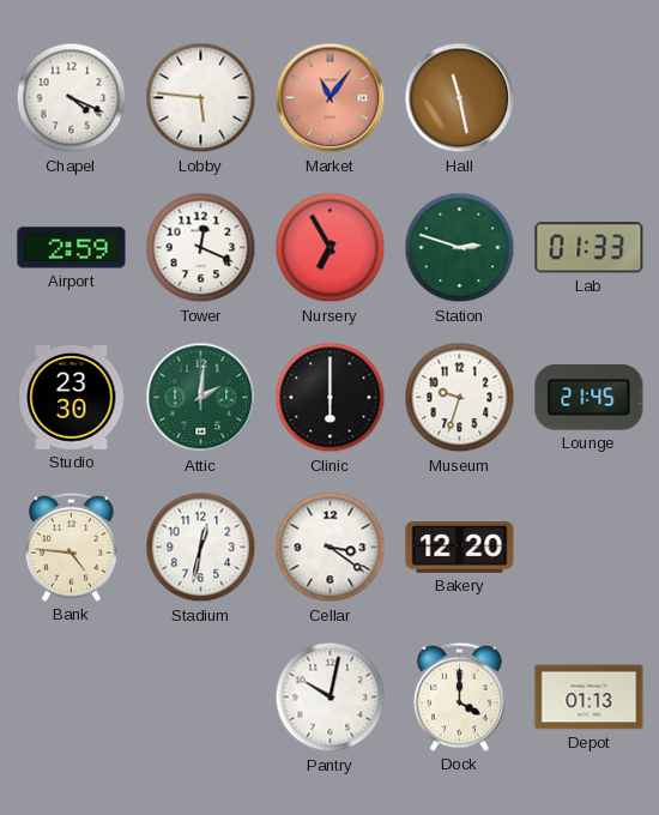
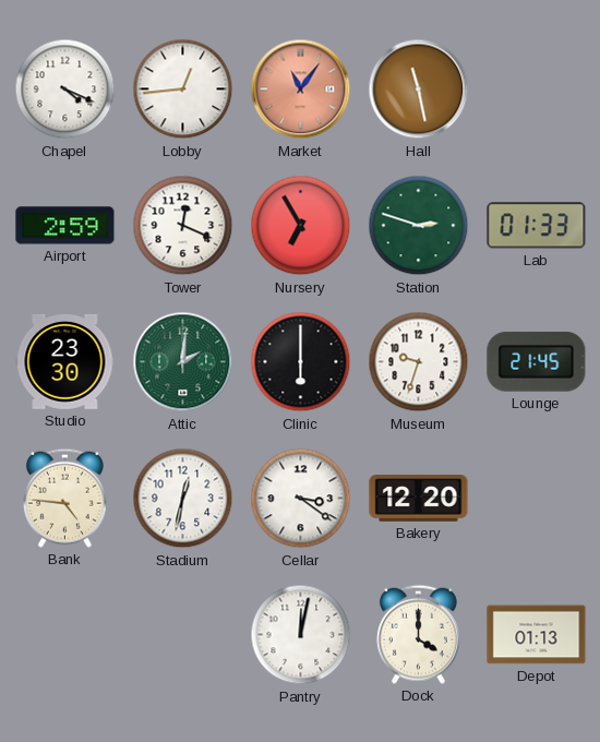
Lobby: 5:46 -> 12:44 (183, 89)
Pantry: 10:02 -> 12:02 (301, 635)
